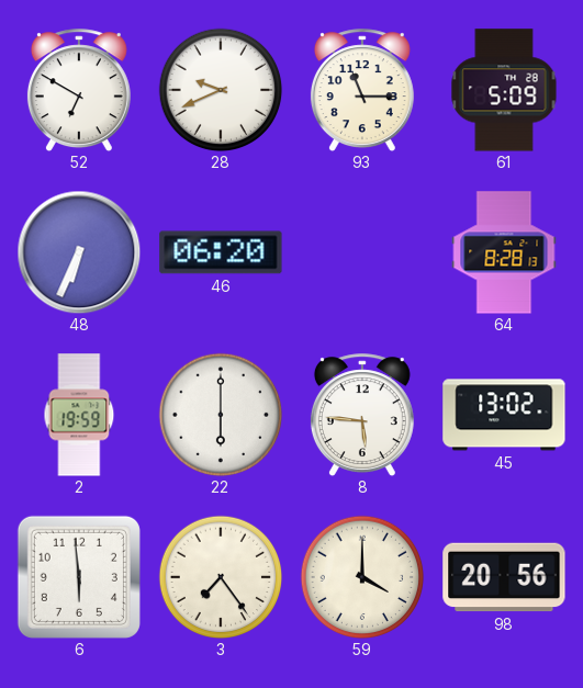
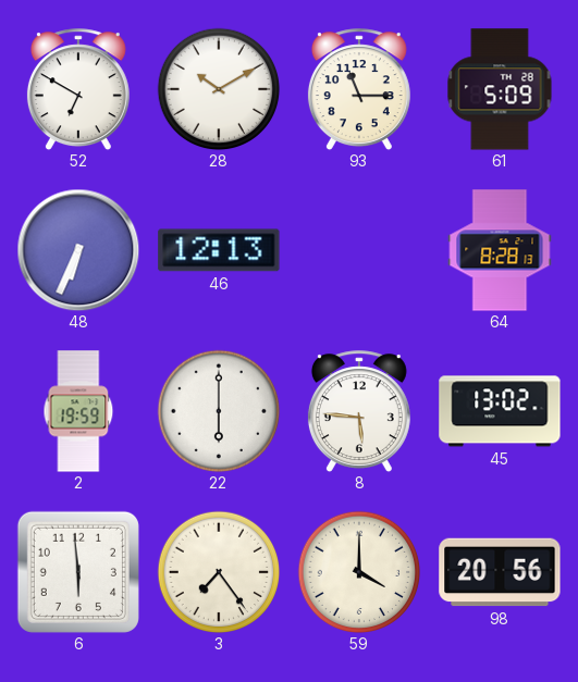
28: 9:41 -> 10:10 (219, 89)
46: 06:20 -> 12:13 (219, 250)
